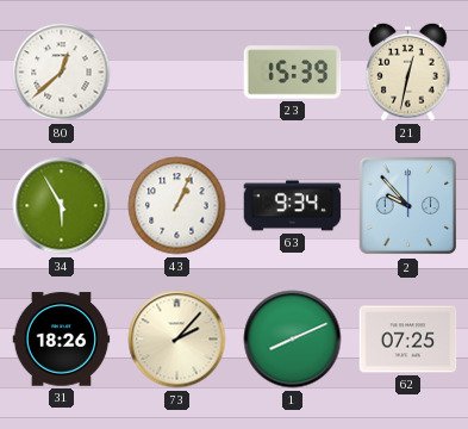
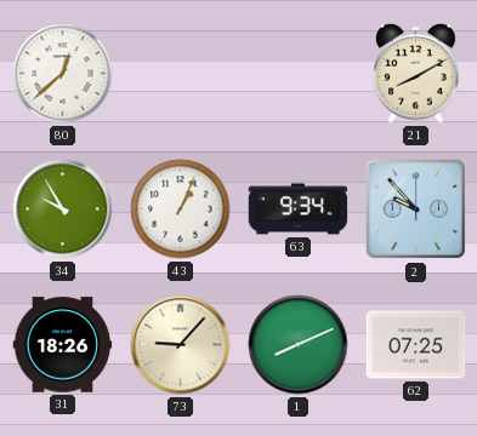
23: 15:39 -> none (293, 73)
21: 12:32 -> 8:10 (416, 73)
34: 5:55 -> 9:55 (63, 210)
73: 2:07 -> 9:07 (181, 345)
